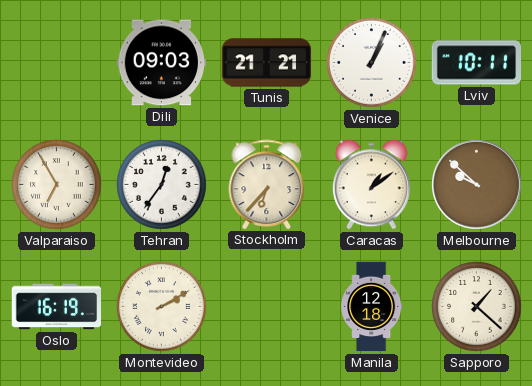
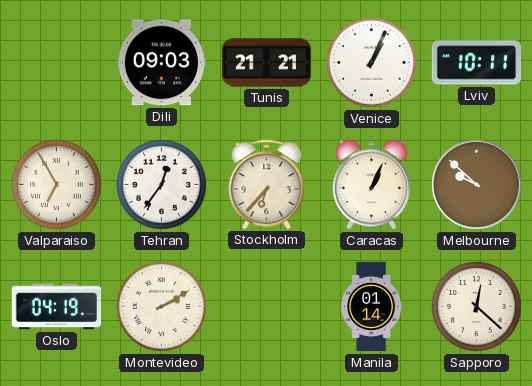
Caracas: 1:09 -> 1:04 (371, 185)
Oslo: 16:19 -> 04:19 (57, 307)
Manila: 12:18 -> 01:14 (372, 307)
Sapporo: 1:22 -> 12:22 (477, 307)
